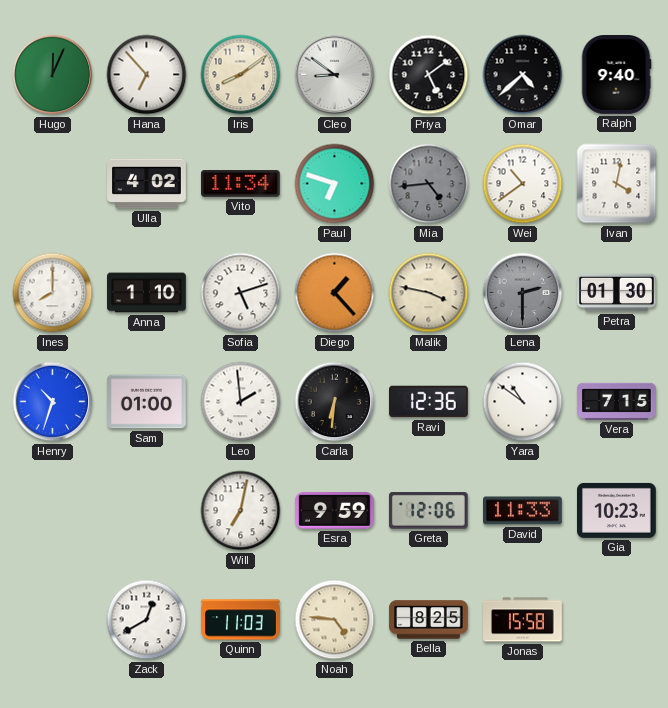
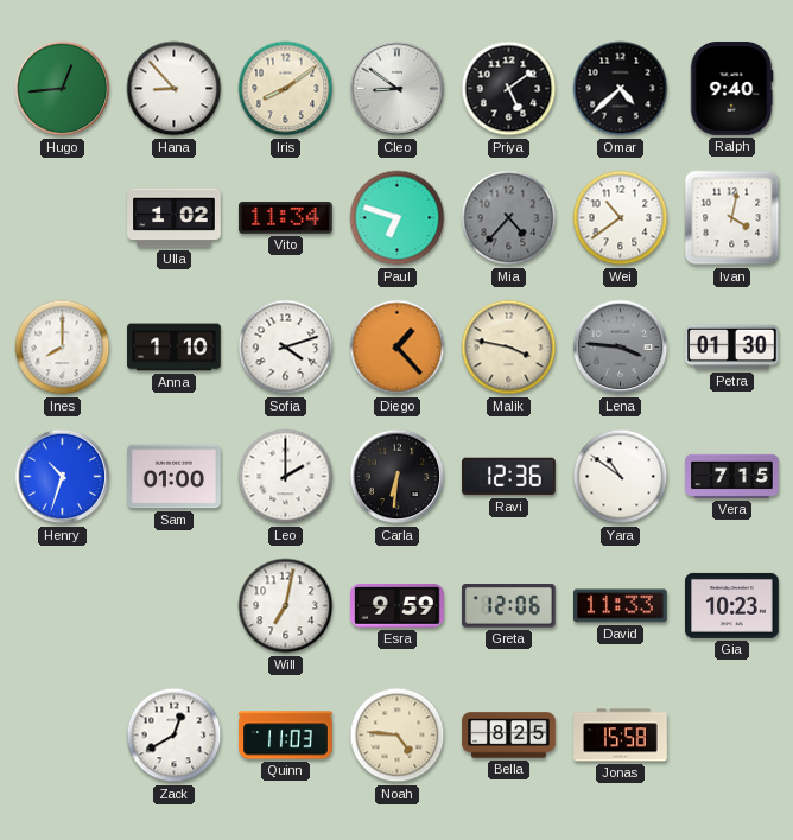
Hugo: 12:04 -> 12:44 (63, 89)
Hana: 6:53 -> 8:53 (175, 89)
Ulla: 4:02 -> 1:02 (175, 218)
Mia: 4:44 -> 4:37 (509, 218)
Sofia: 5:12 -> 4:12 (286, 348)
Lena: 2:30 -> 3:46 (621, 348)
Leo: 1:59 -> 2:00 (286, 477)
